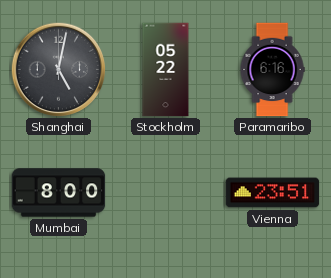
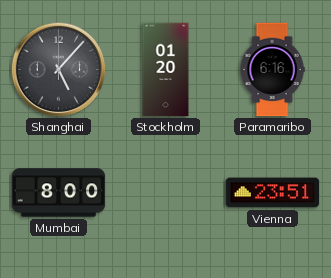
Shanghai: 5:02 -> 5:07 (58, 69)
Stockholm: 05:22 -> 01:20 (166, 70)
